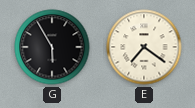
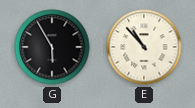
E: 7:21 -> 10:53 (144, 47)
